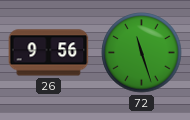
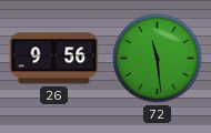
72: 11:27 -> 11:29 (158, 59)
